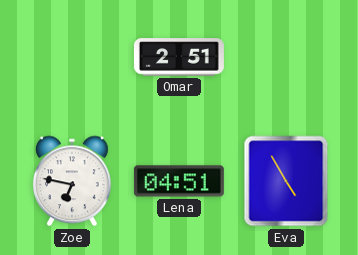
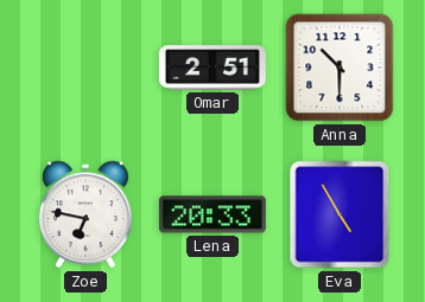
Anna: none -> 10:30 (340, 68)
Lena: 04:51 -> 20:33 (213, 214)
